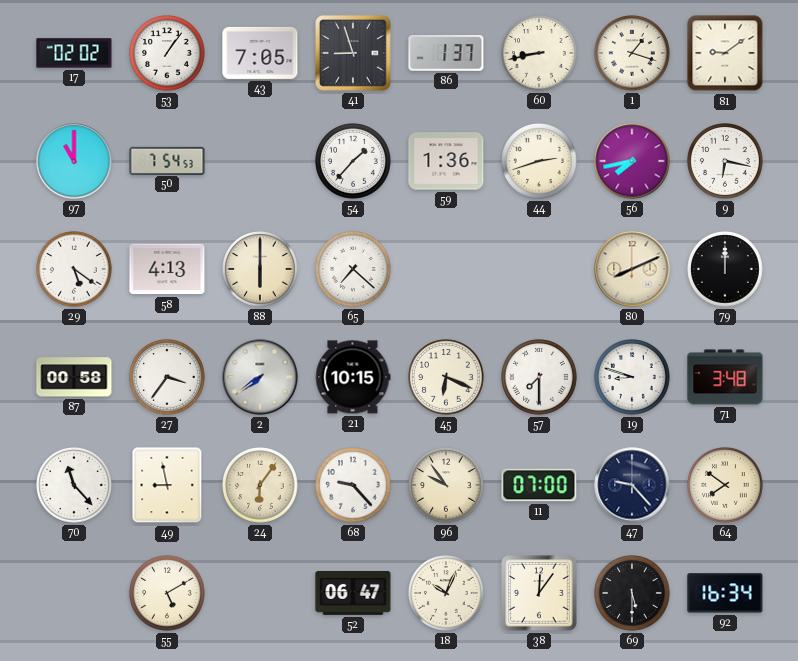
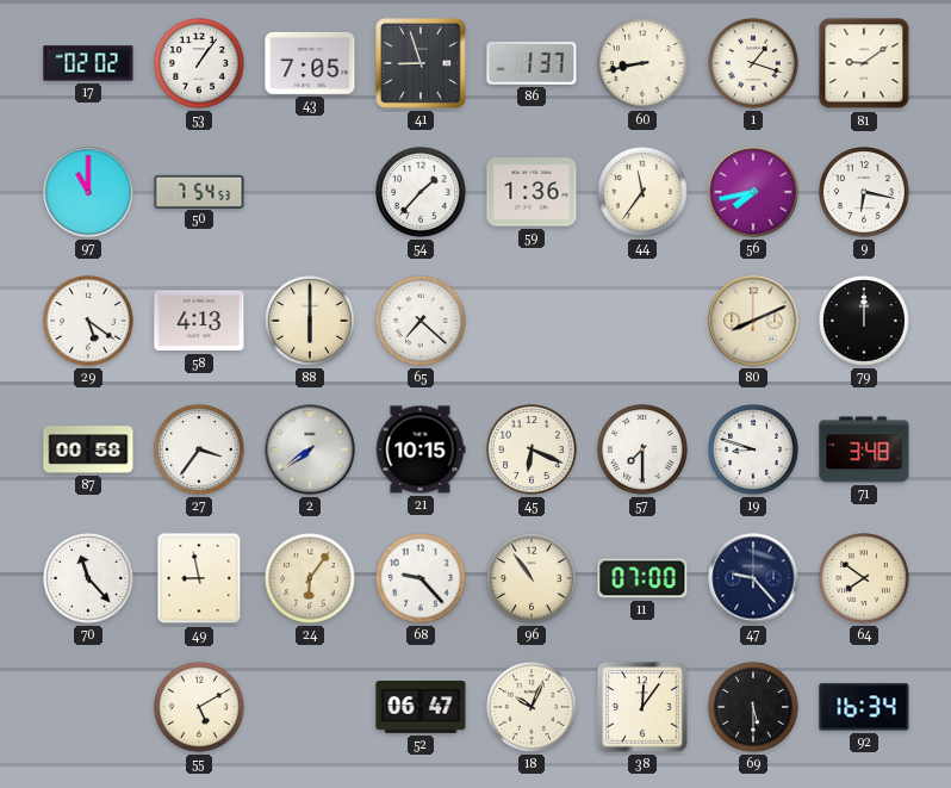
44: 2:42 -> 11:36 (642, 192)
96: 9:54 -> 10:54 (532, 578)
